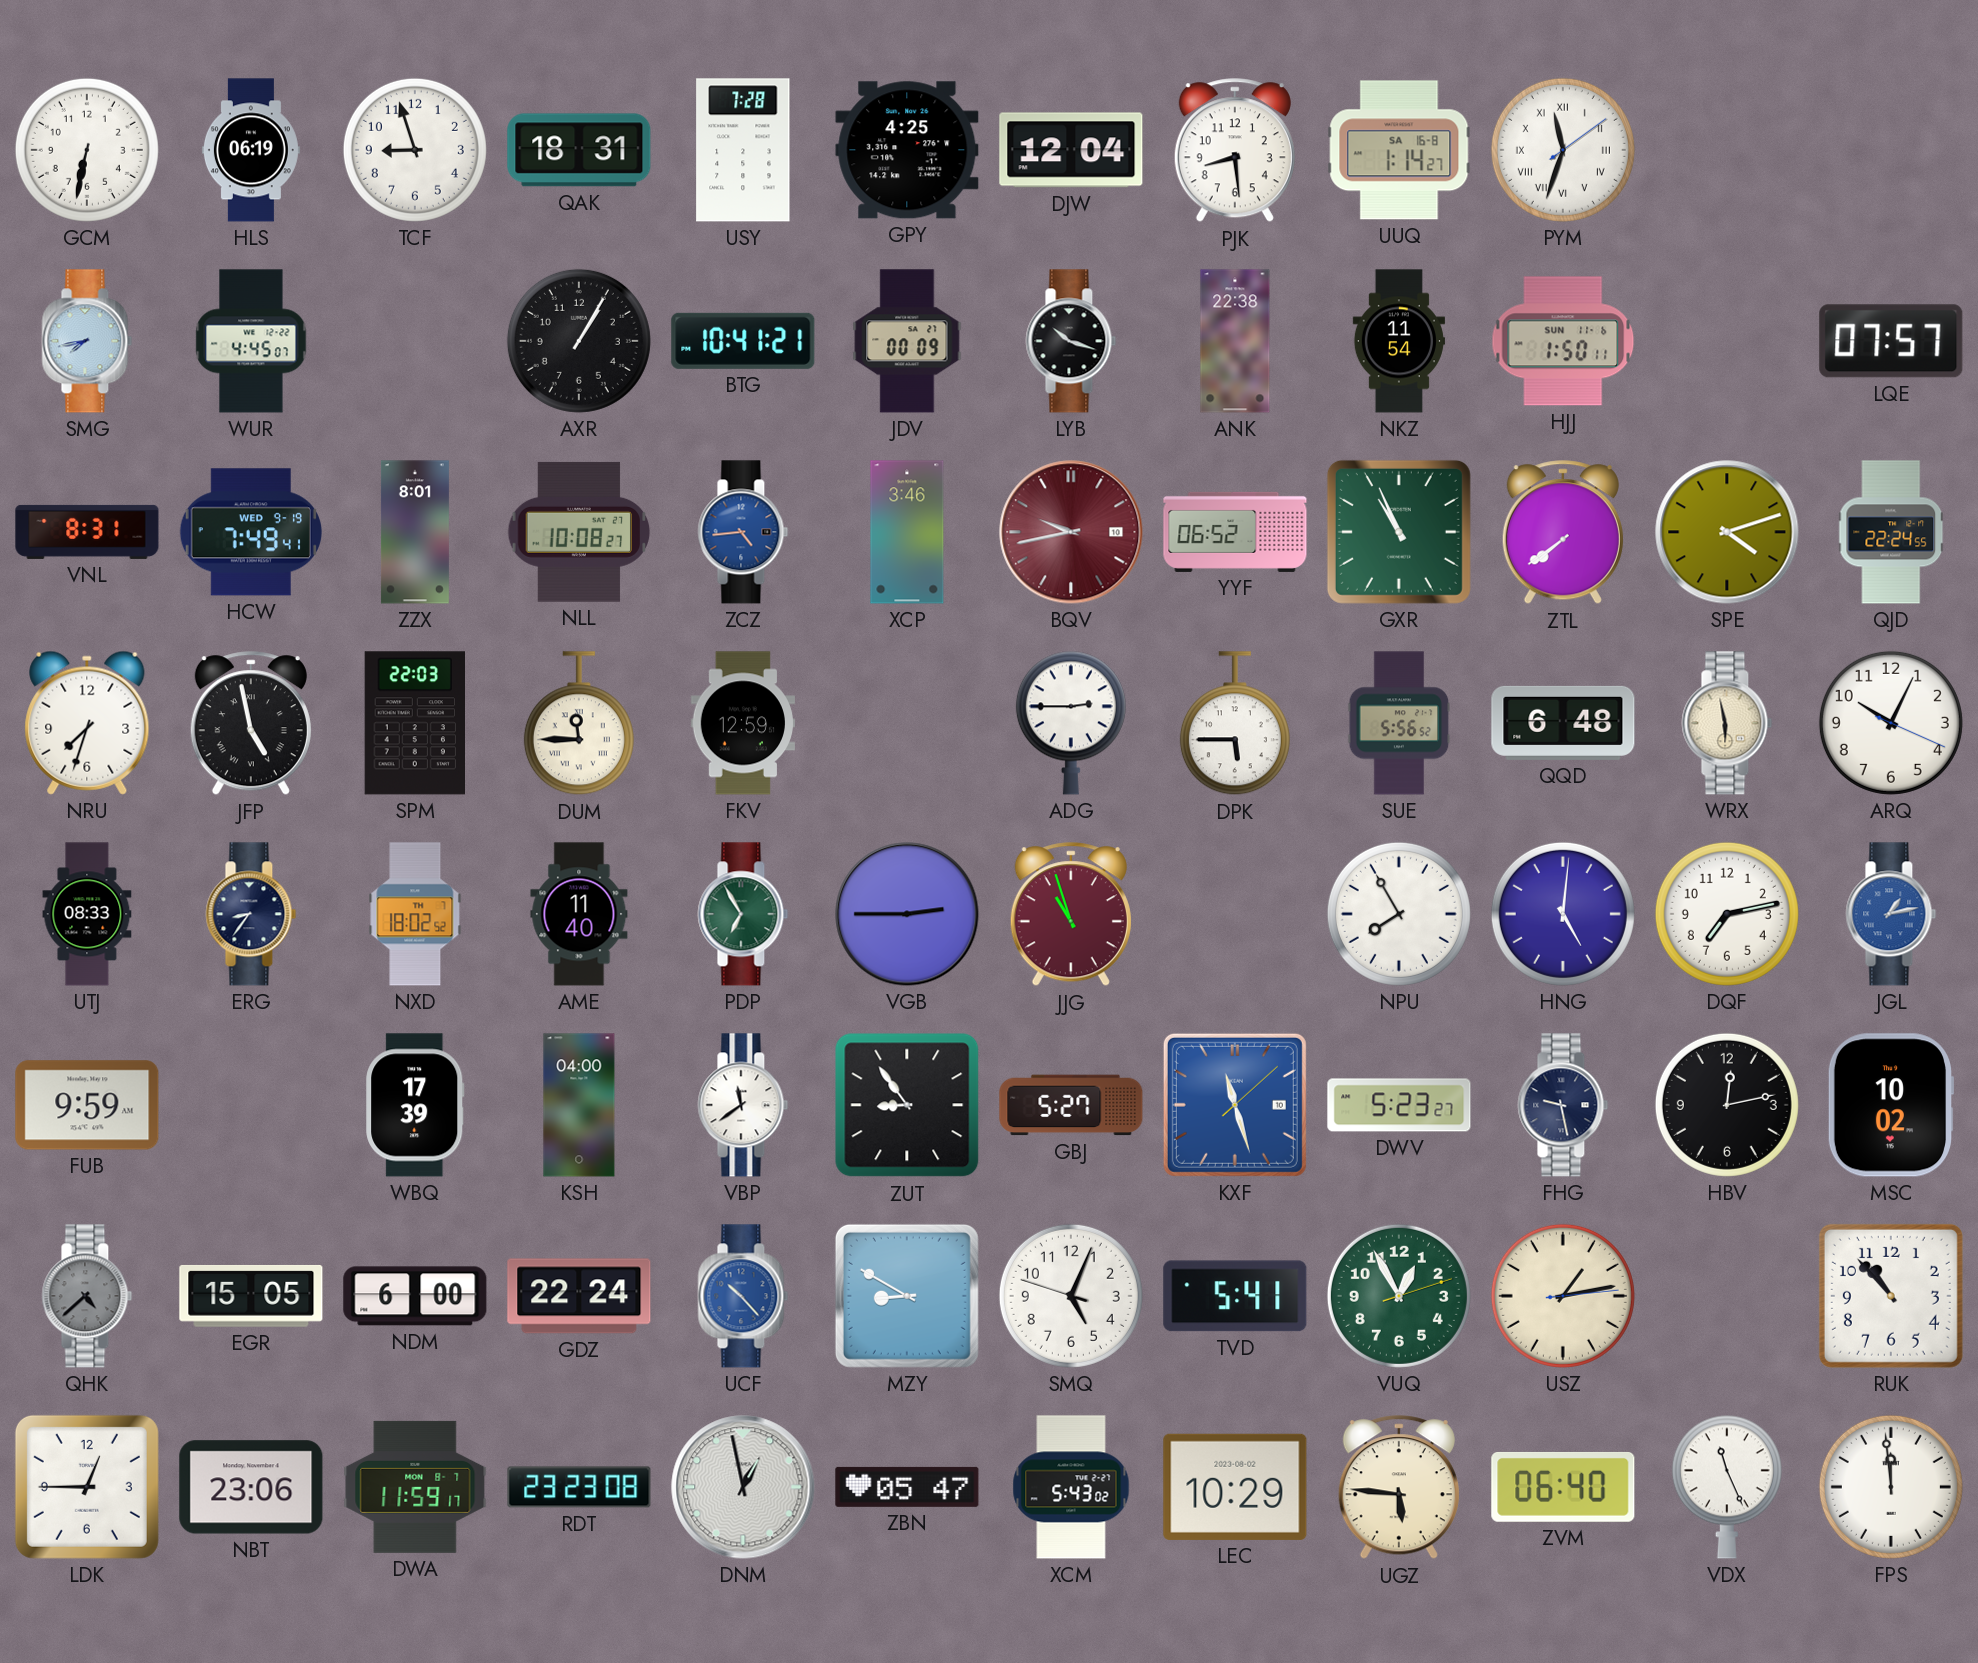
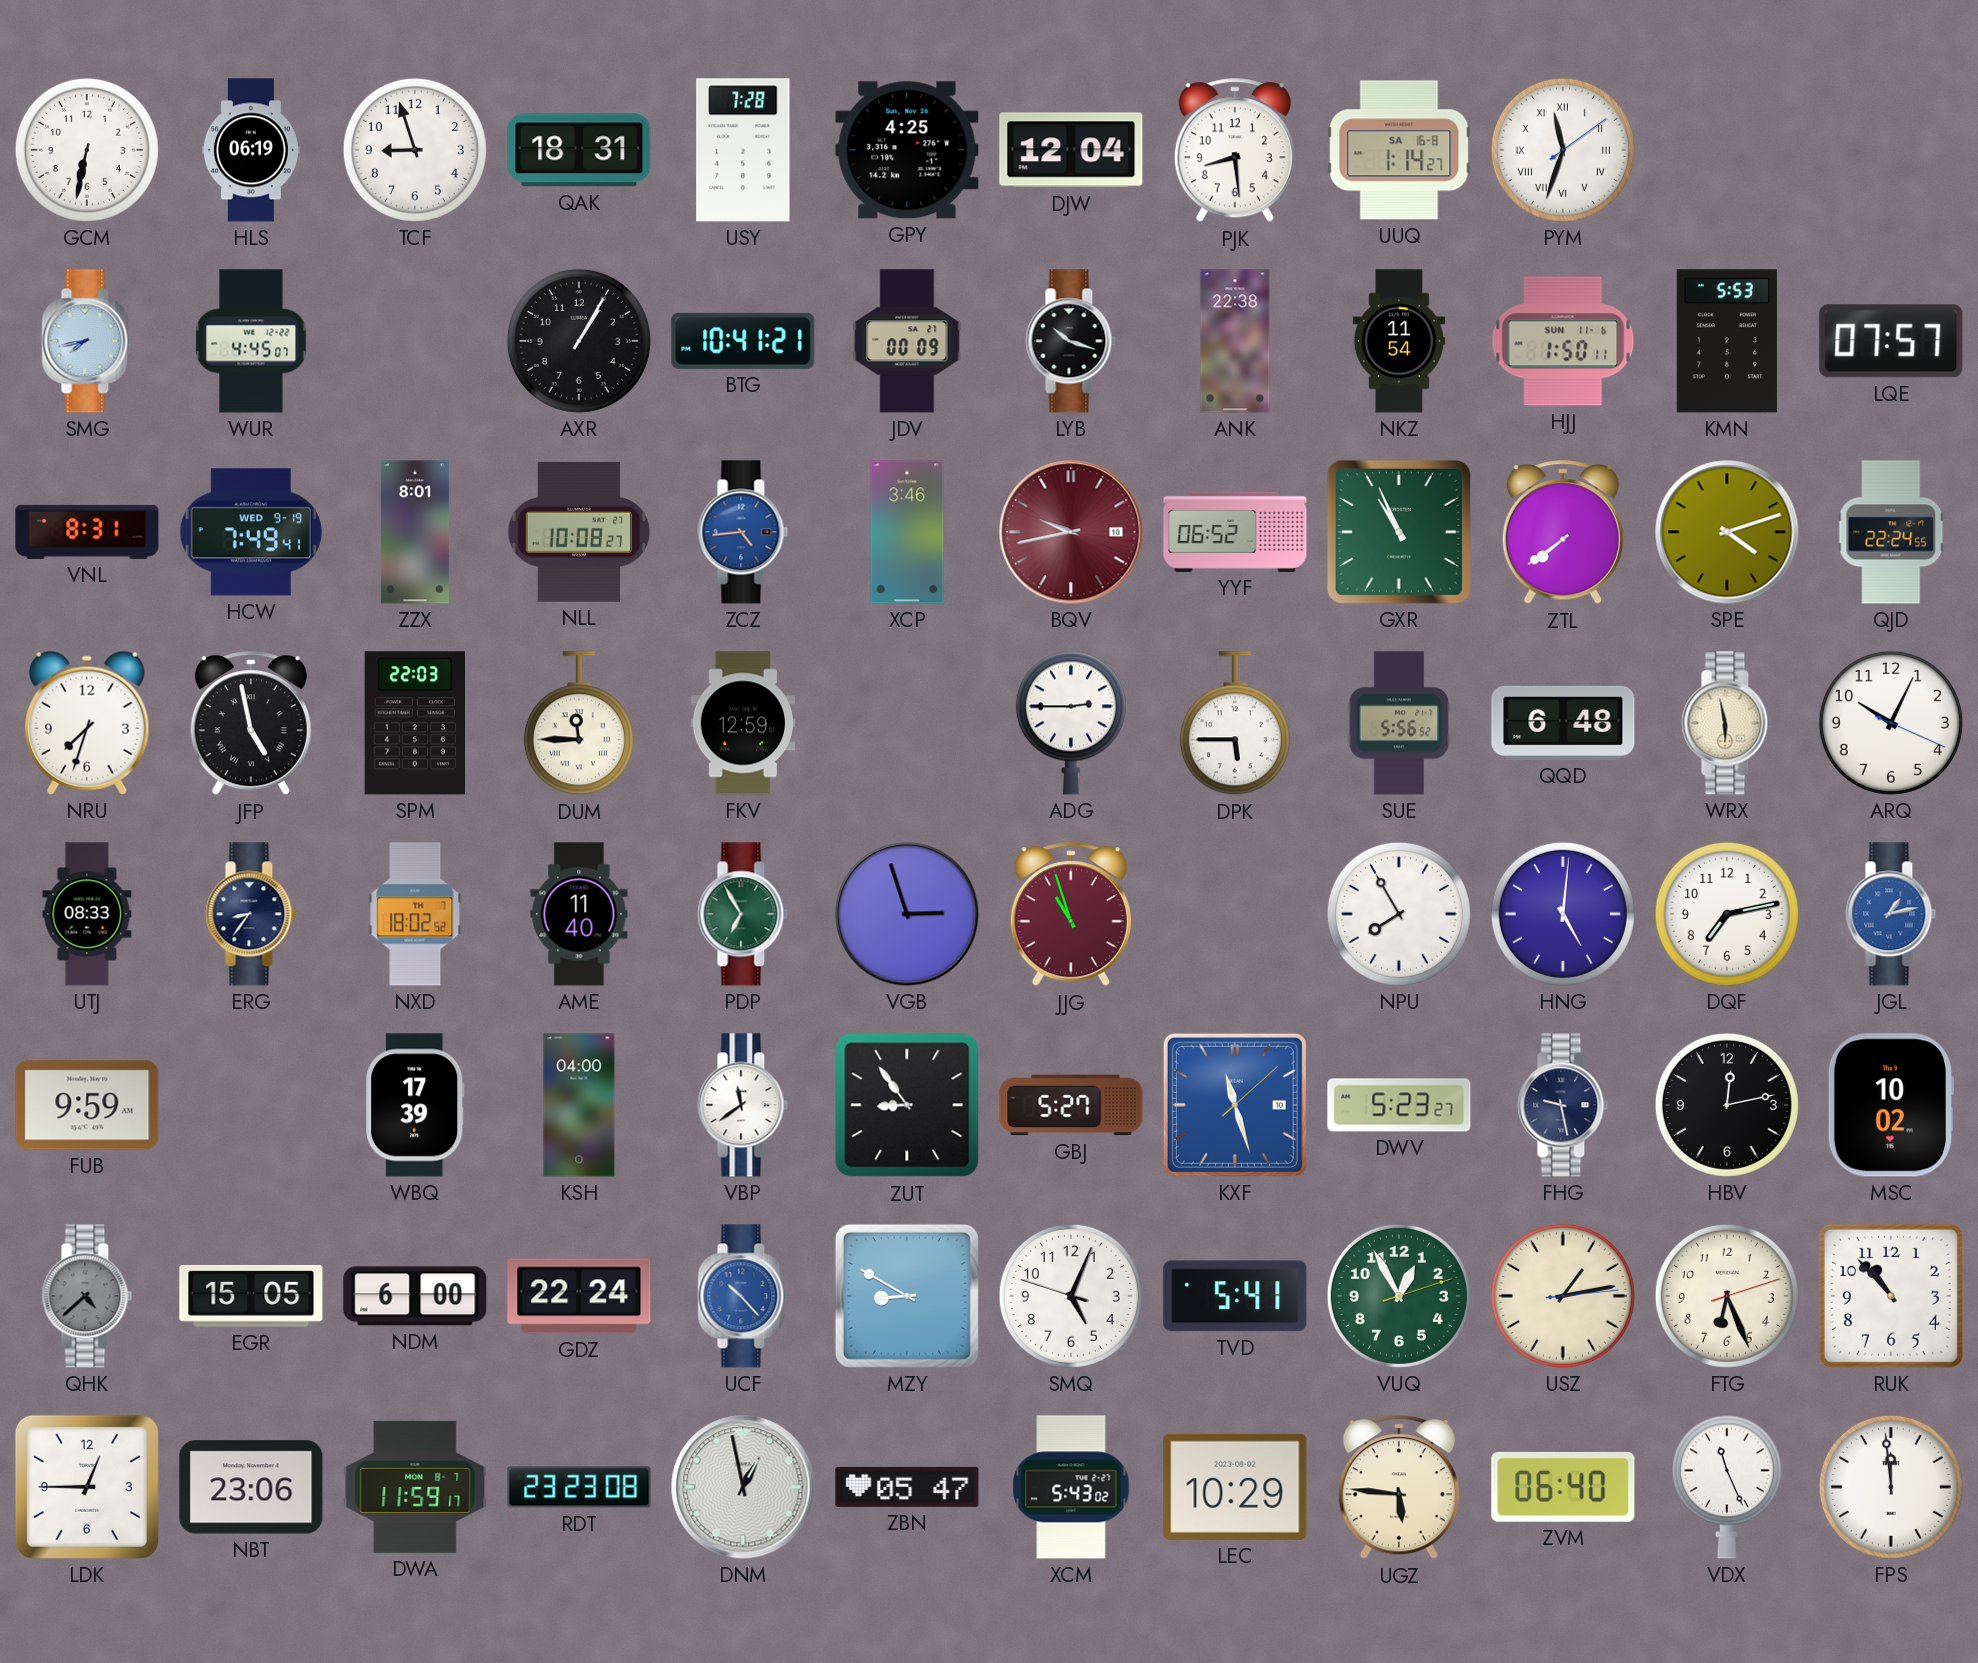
KMN: none -> 5:53 (1727, 341)
VGB: 2:45 -> 2:57 (907, 914)
FTG: none -> 6:26 (1727, 1296)
